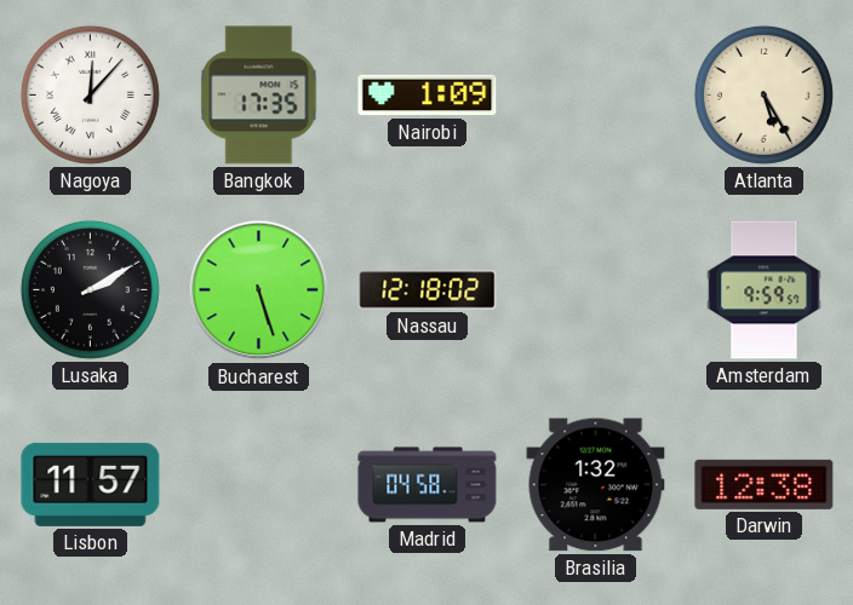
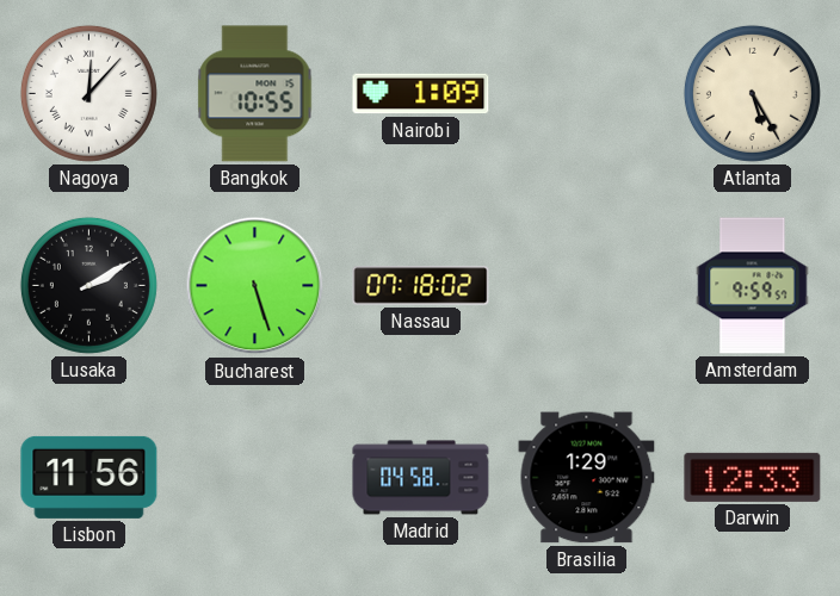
Bangkok: 17:35 -> 10:55 (255, 94)
Nassau: 12:18 -> 07:18 (421, 286)
Lisbon: 11:57 -> 11:56 (89, 477)
Brasilia: 1:32 -> 1:29 (587, 478)
Darwin: 12:38 -> 12:33 (753, 477)
